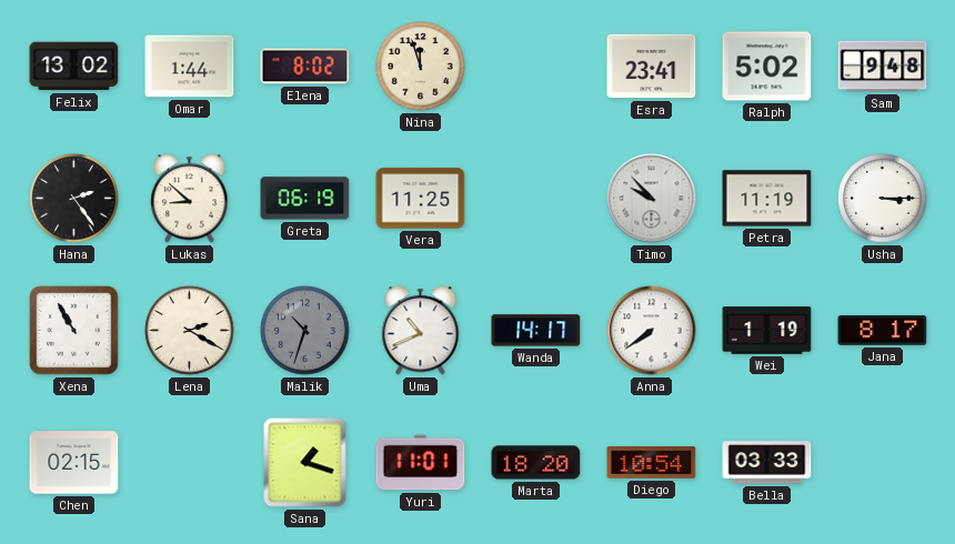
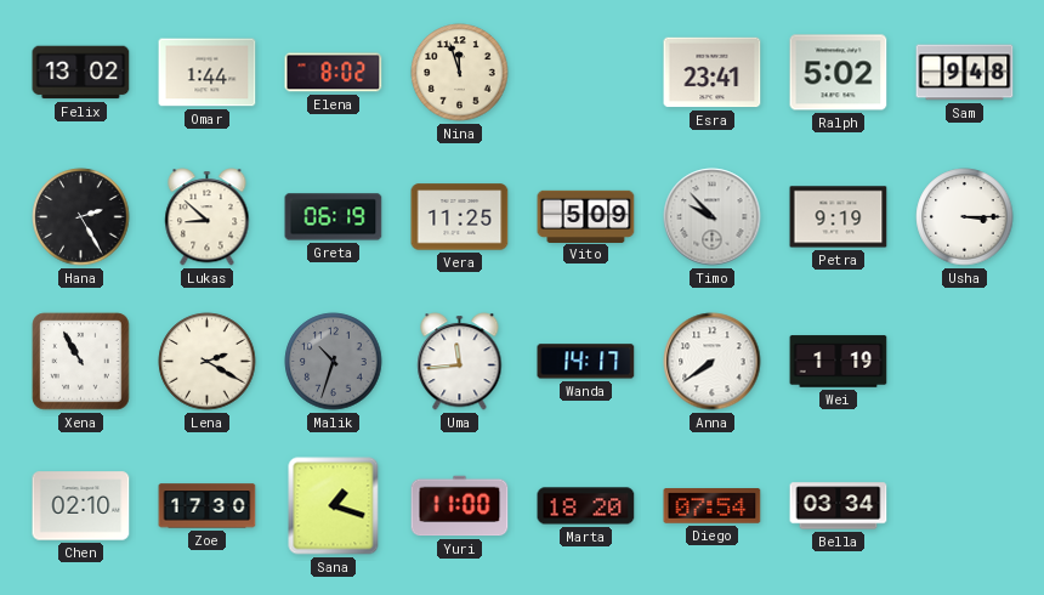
Hana: 2:24 -> 2:25 (81, 217)
Vito: none -> 5:09 (586, 216)
Petra: 11:19 -> 9:19 (839, 217)
Uma: 10:41 -> 11:44 (460, 362)
Jana: 8:17 -> none (883, 331)
Chen: 02:15 -> 02:10 (81, 506)
Zoe: none -> 17:30 (208, 506)
Yuri: 11:01 -> 11:00 (460, 506)
Diego: 10:54 -> 07:54 (713, 506)
Bella: 03:33 -> 03:34 (839, 506)
